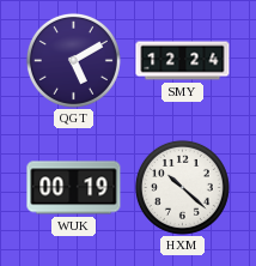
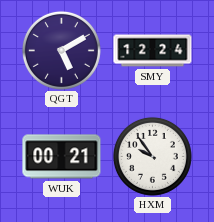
WUK: 00:19 -> 00:21 (62, 157)
HXM: 10:22 -> 9:54 (152, 156)
